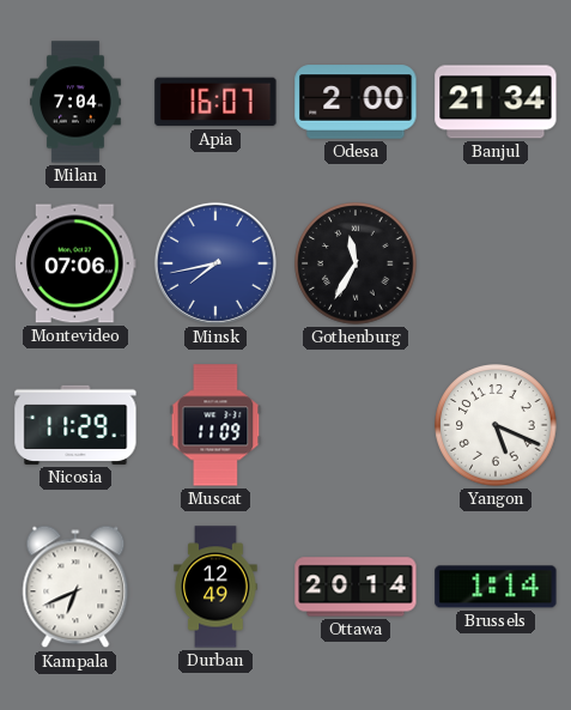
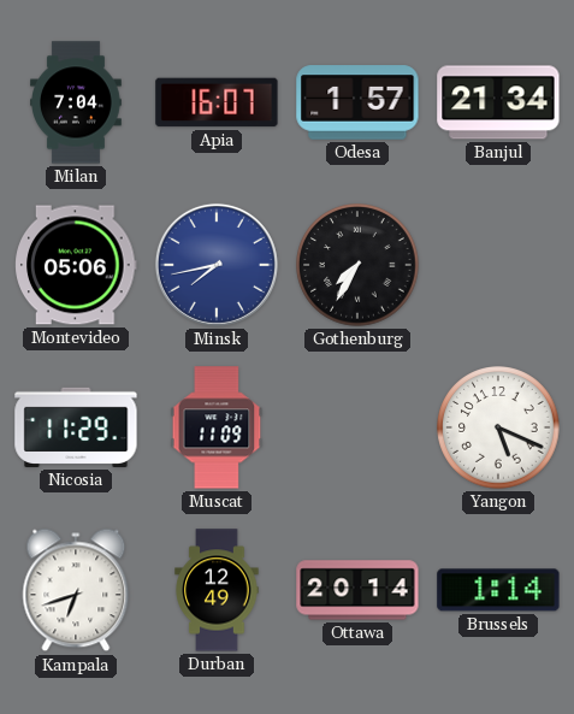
Odesa: 2:00 -> 1:57 (357, 102)
Montevideo: 07:06 -> 05:06 (76, 265)
Gothenburg: 11:35 -> 7:35 (357, 265)
Kampala: 6:41 -> 6:42 (76, 590)
